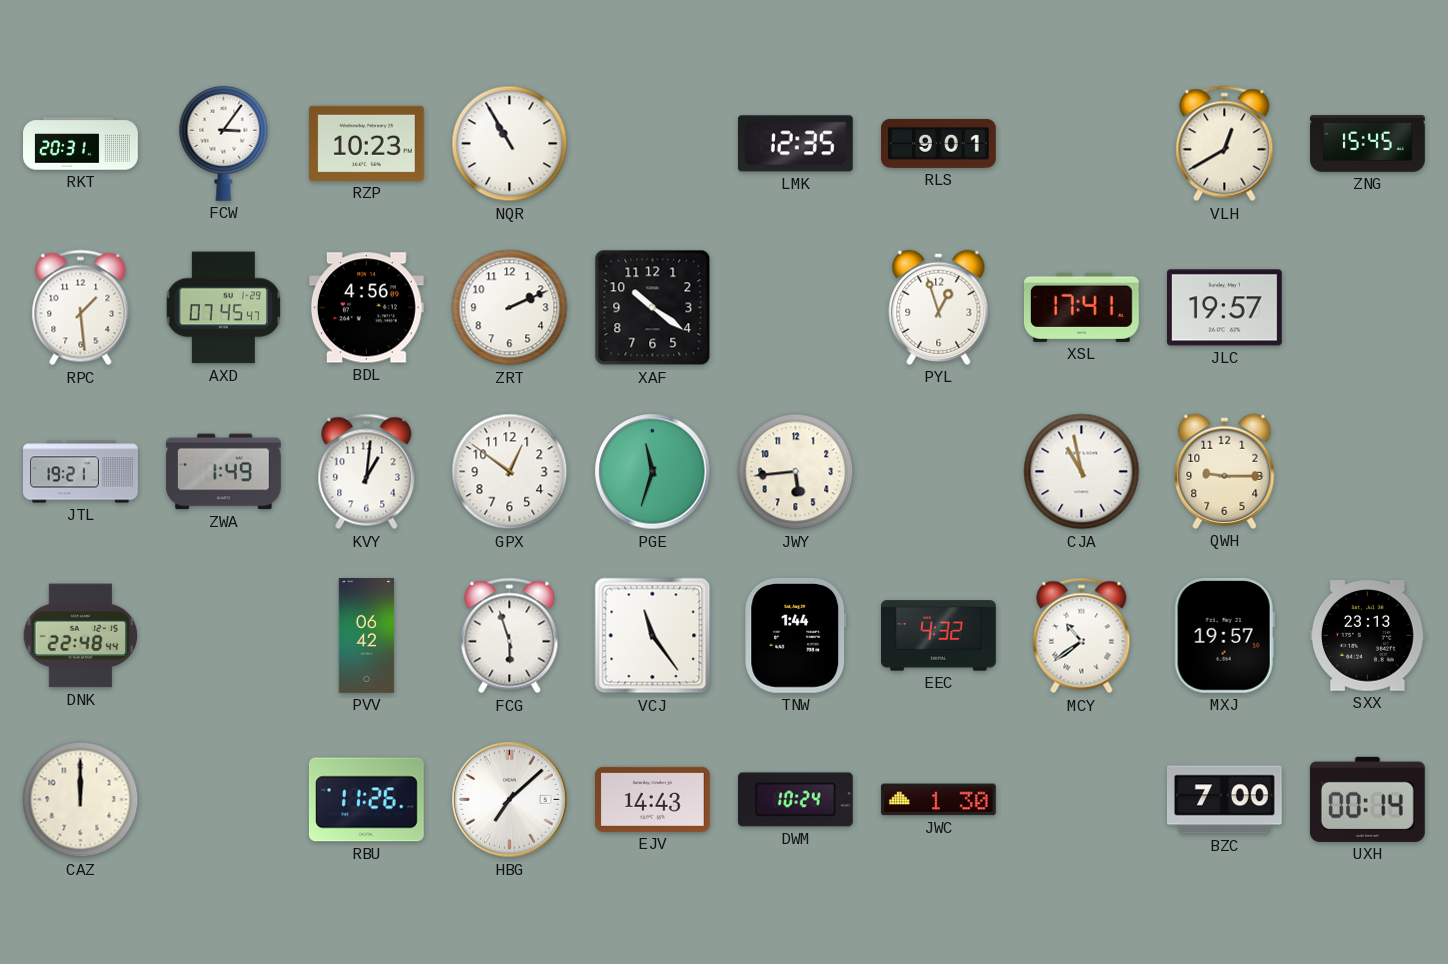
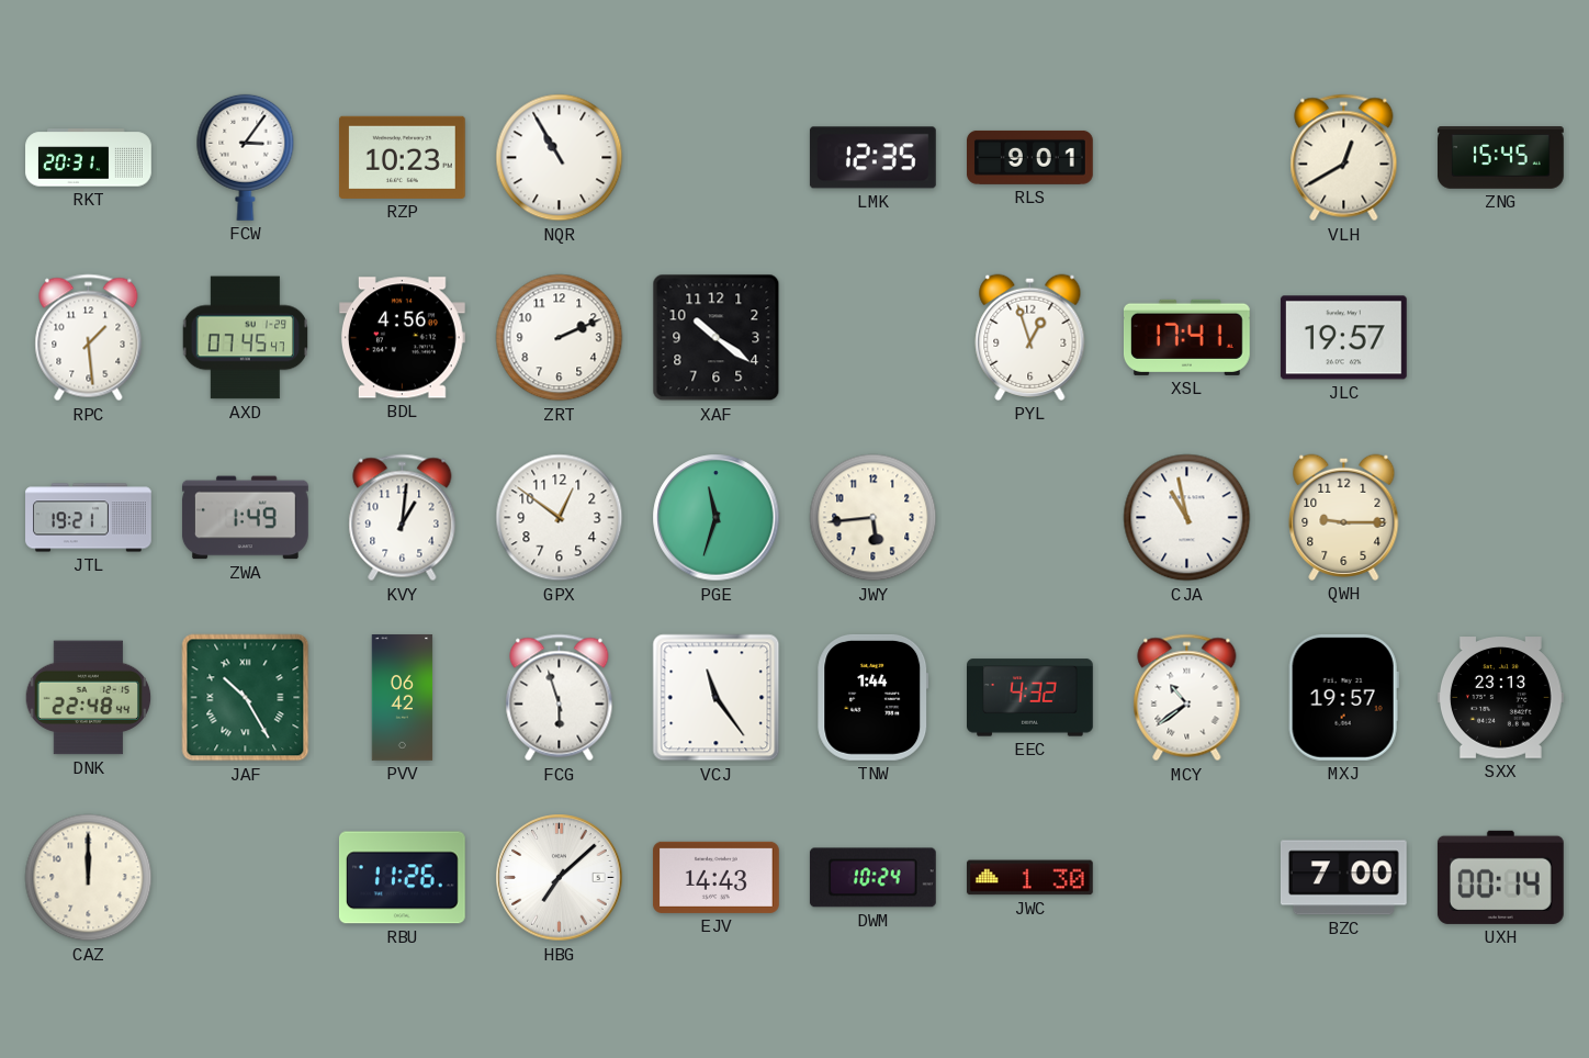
JAF: none -> 10:25 (246, 698)
